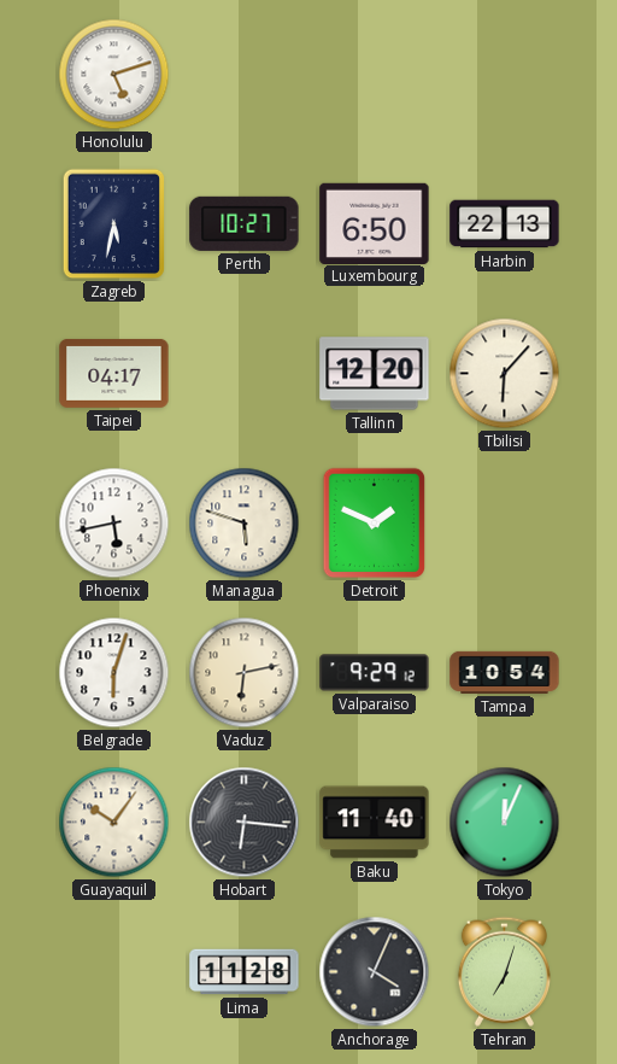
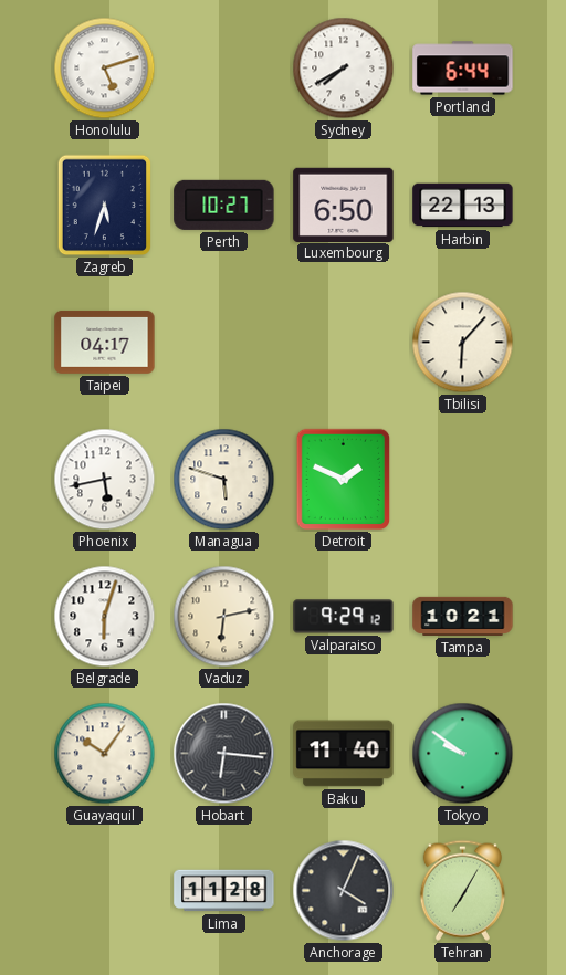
Sydney: none -> 7:40 (344, 69)
Portland: none -> 6:44 (463, 69)
Zagreb: 5:32 -> 5:33 (105, 206)
Tallinn: 12:20 -> none (375, 374)
Tampa: 10:54 -> 10:21 (463, 616)
Tokyo: 12:04 -> 9:51 (463, 754)
Tehran: 7:03 -> 7:05 (462, 890)
